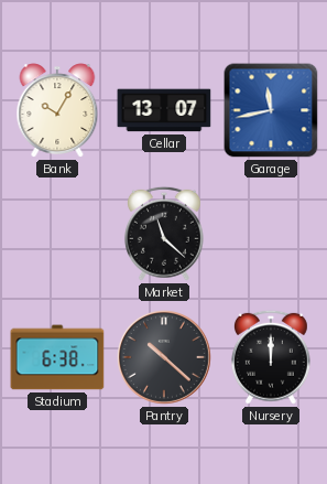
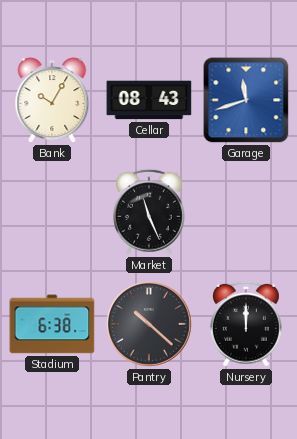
Cellar: 13:07 -> 08:43 (149, 100)
Garage: 11:43 -> 11:42 (246, 100)
Market: 11:22 -> 11:26 (149, 212)
